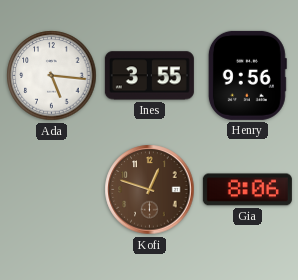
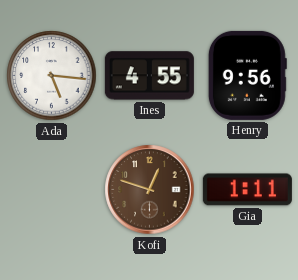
Ines: 3:55 -> 4:55 (149, 76)
Gia: 8:06 -> 1:11 (247, 190)
